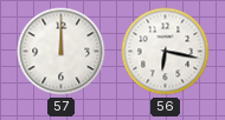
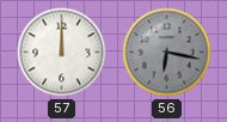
56 dial: white -> grey (167, 53)
